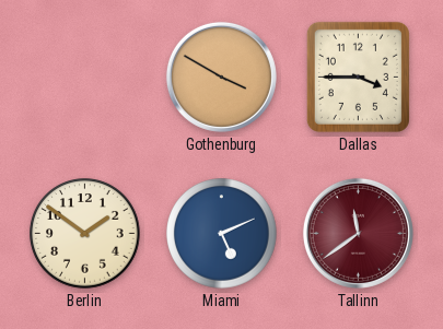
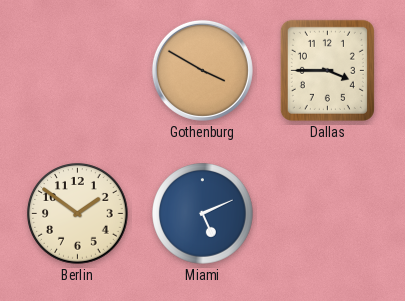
Tallinn: 11:39 -> none (358, 233)
